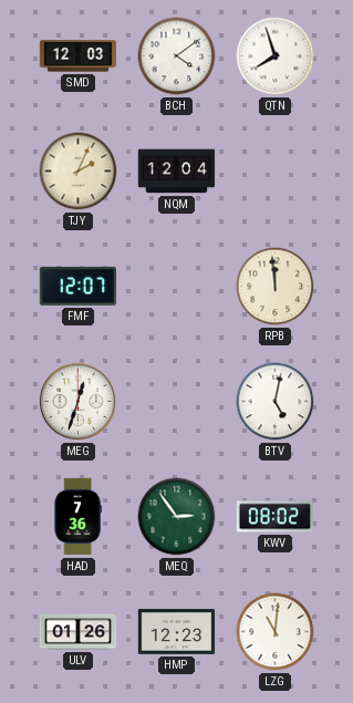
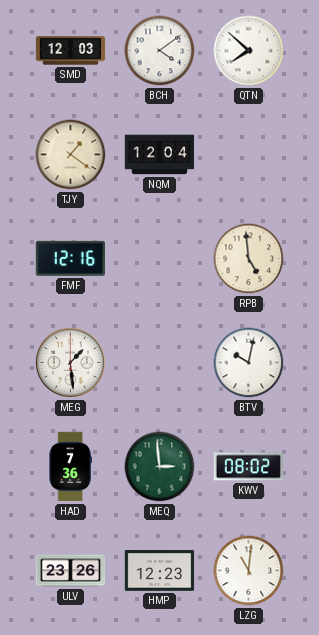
QTN: 7:57 -> 7:52 (249, 51)
TJY: 2:04 -> 1:21 (71, 155)
FMF: 12:07 -> 12:16 (70, 258)
RPB: 11:59 -> 4:59 (249, 259)
MEG: 12:33 -> 1:29 (70, 362)
BTV: 5:02 -> 10:02 (249, 363)
MEQ: 2:54 -> 2:59 (160, 467)
ULV: 01:26 -> 23:26 (71, 571)
